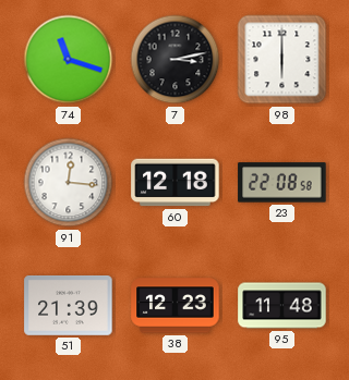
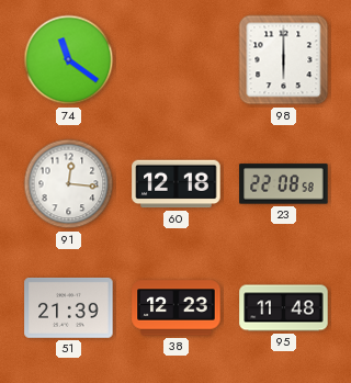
74: 11:18 -> 11:21 (69, 60)
7: 3:13 -> none (176, 60)
